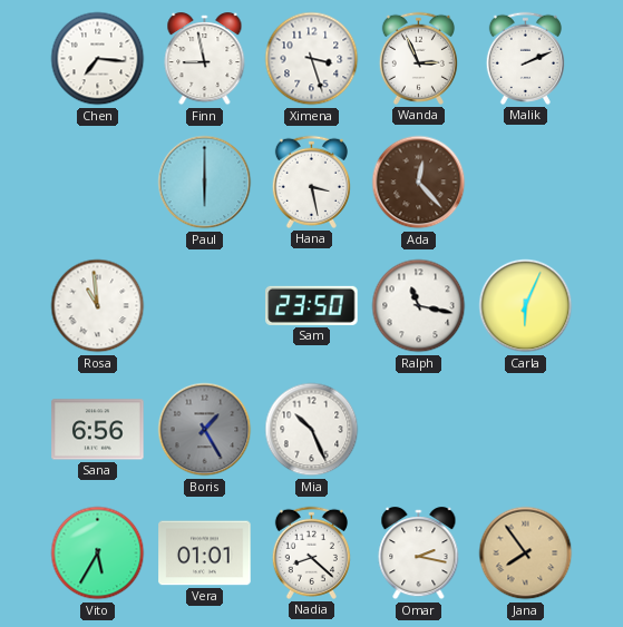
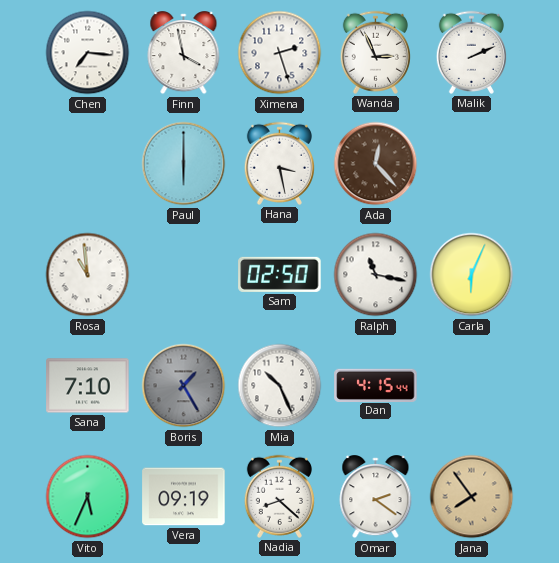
Finn: 8:58 -> 3:58 (184, 53)
Ximena: 3:27 -> 2:27 (280, 53)
Sam: 23:50 -> 02:50 (280, 274)
Sana: 6:56 -> 7:10 (88, 386)
Dan: none -> 4:15 (376, 385)
Vito: 5:35 -> 5:34 (88, 497)
Vera: 01:01 -> 09:19 (184, 497)
Omar: 2:17 -> 2:21 (376, 497)
